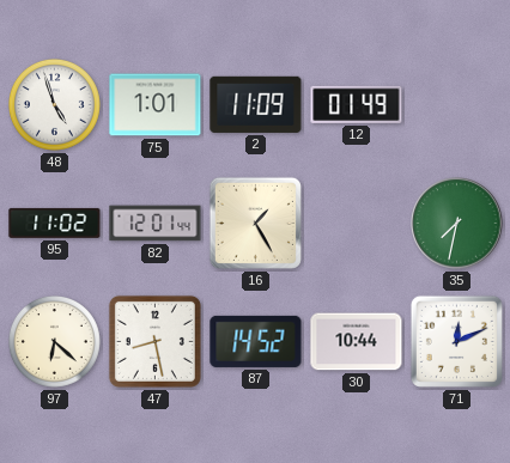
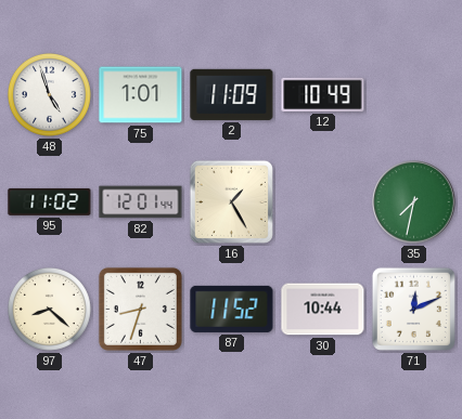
12: 01:49 -> 10:49 (323, 94)
97: 6:22 -> 8:22 (50, 310)
47: 8:28 -> 8:33 (140, 309)
87: 14:52 -> 11:52 (232, 309)
